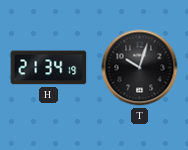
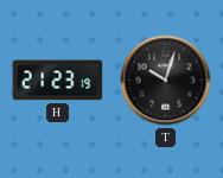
H: 21:34 -> 21:23 (58, 81)
